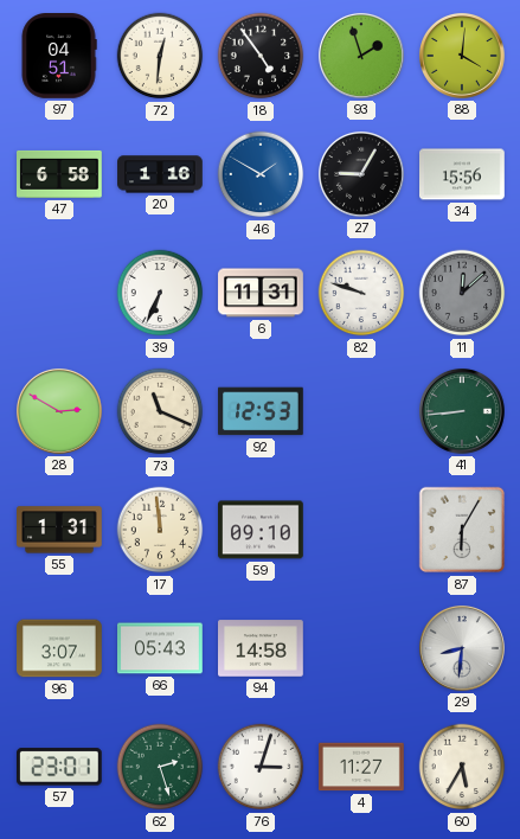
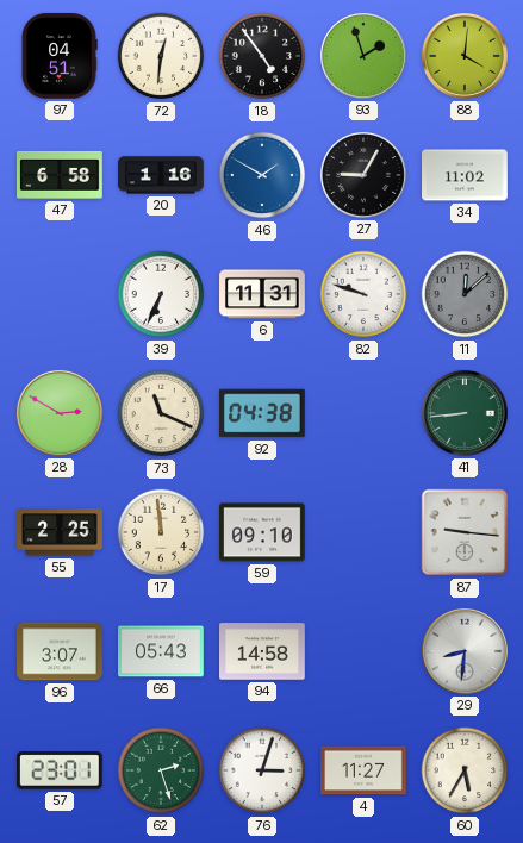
34: 15:56 -> 11:02 (465, 175)
92: 12:53 -> 04:38 (263, 413)
55: 1:31 -> 2:25 (61, 532)
87: 6:05 -> 9:16 (465, 532)
